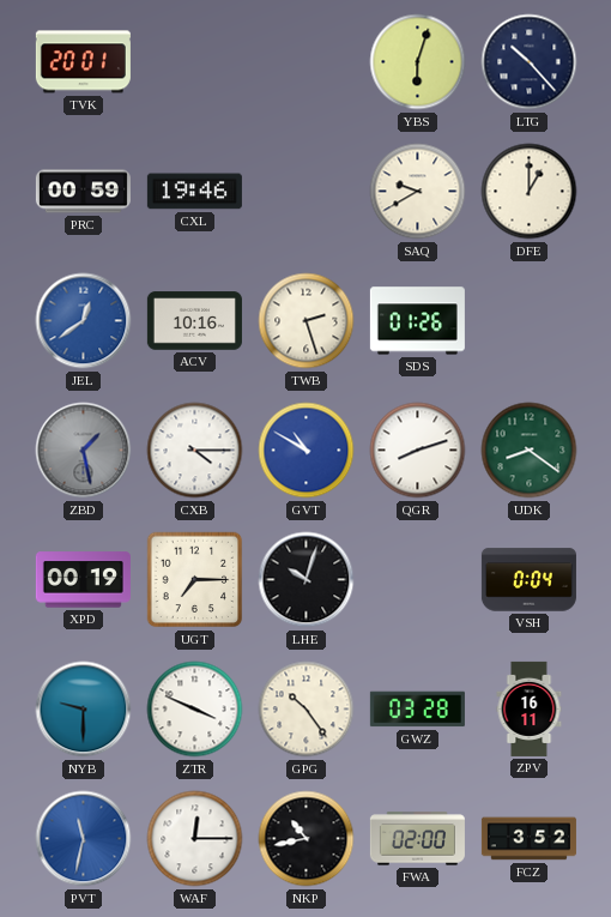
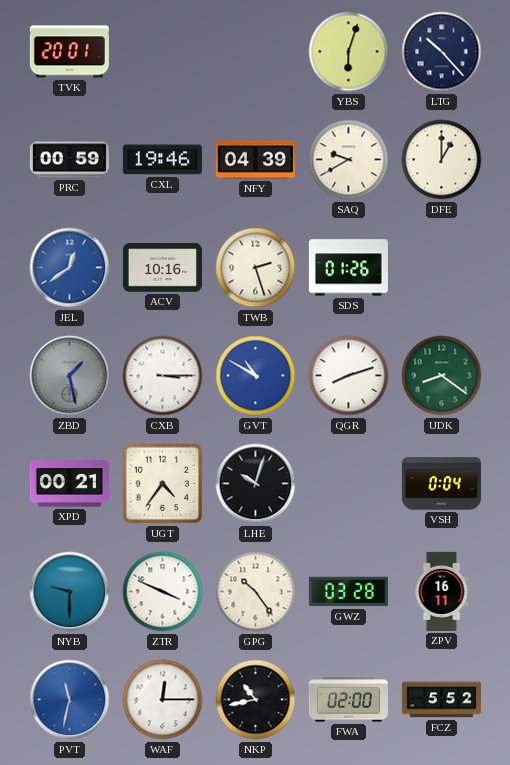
NFY: none -> 04:39 (255, 160)
CXB: 4:15 -> 3:15 (163, 376)
XPD: 00:19 -> 00:21 (69, 484)
UGT: 7:15 -> 4:36 (163, 484)
FCZ: 3:52 -> 5:52 (441, 700)
